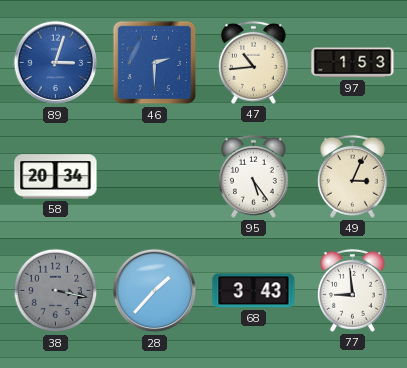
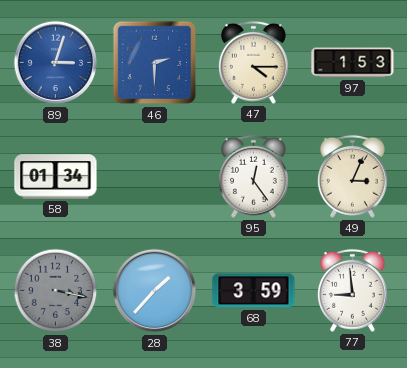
47: 10:44 -> 4:15 (253, 62)
58: 20:34 -> 01:34 (56, 177)
95: 5:24 -> 12:24 (253, 176)
68: 3:43 -> 3:59 (254, 291)
